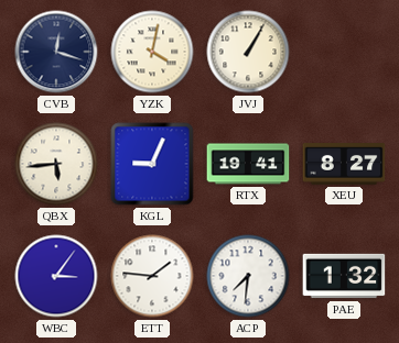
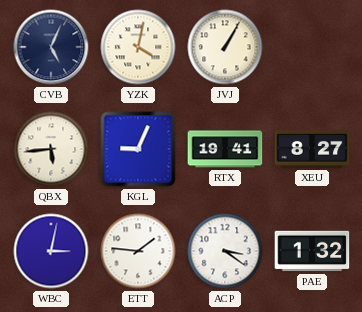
CVB: 12:18 -> 5:04 (51, 47)
WBC: 3:06 -> 3:02 (51, 251)
ACP: 7:31 -> 3:21 (225, 251)
